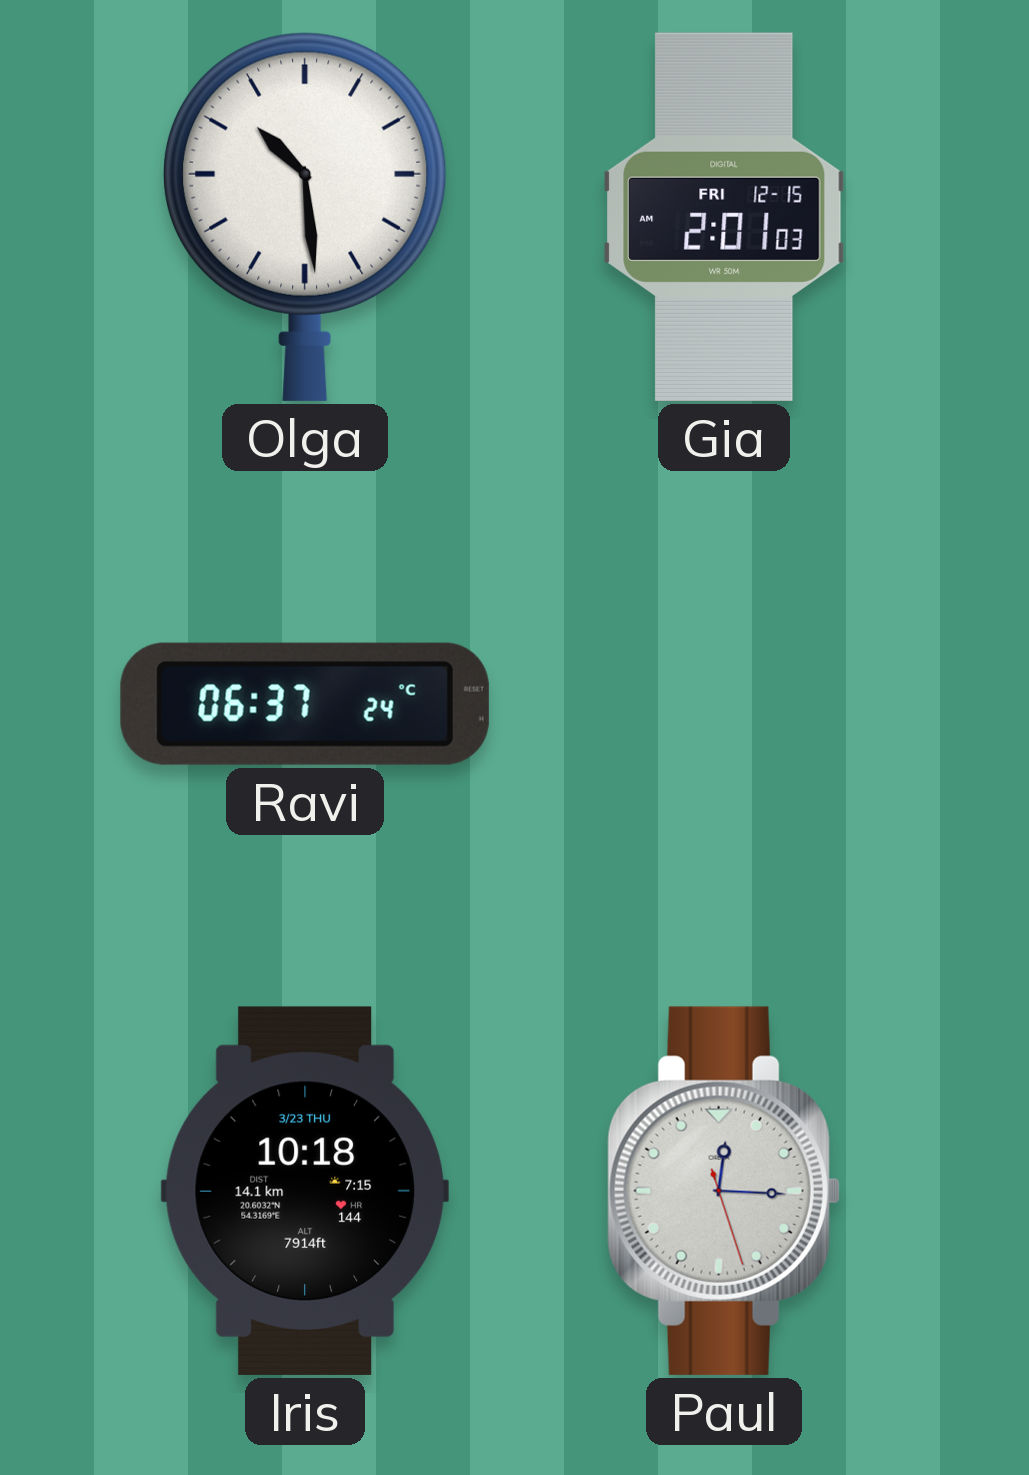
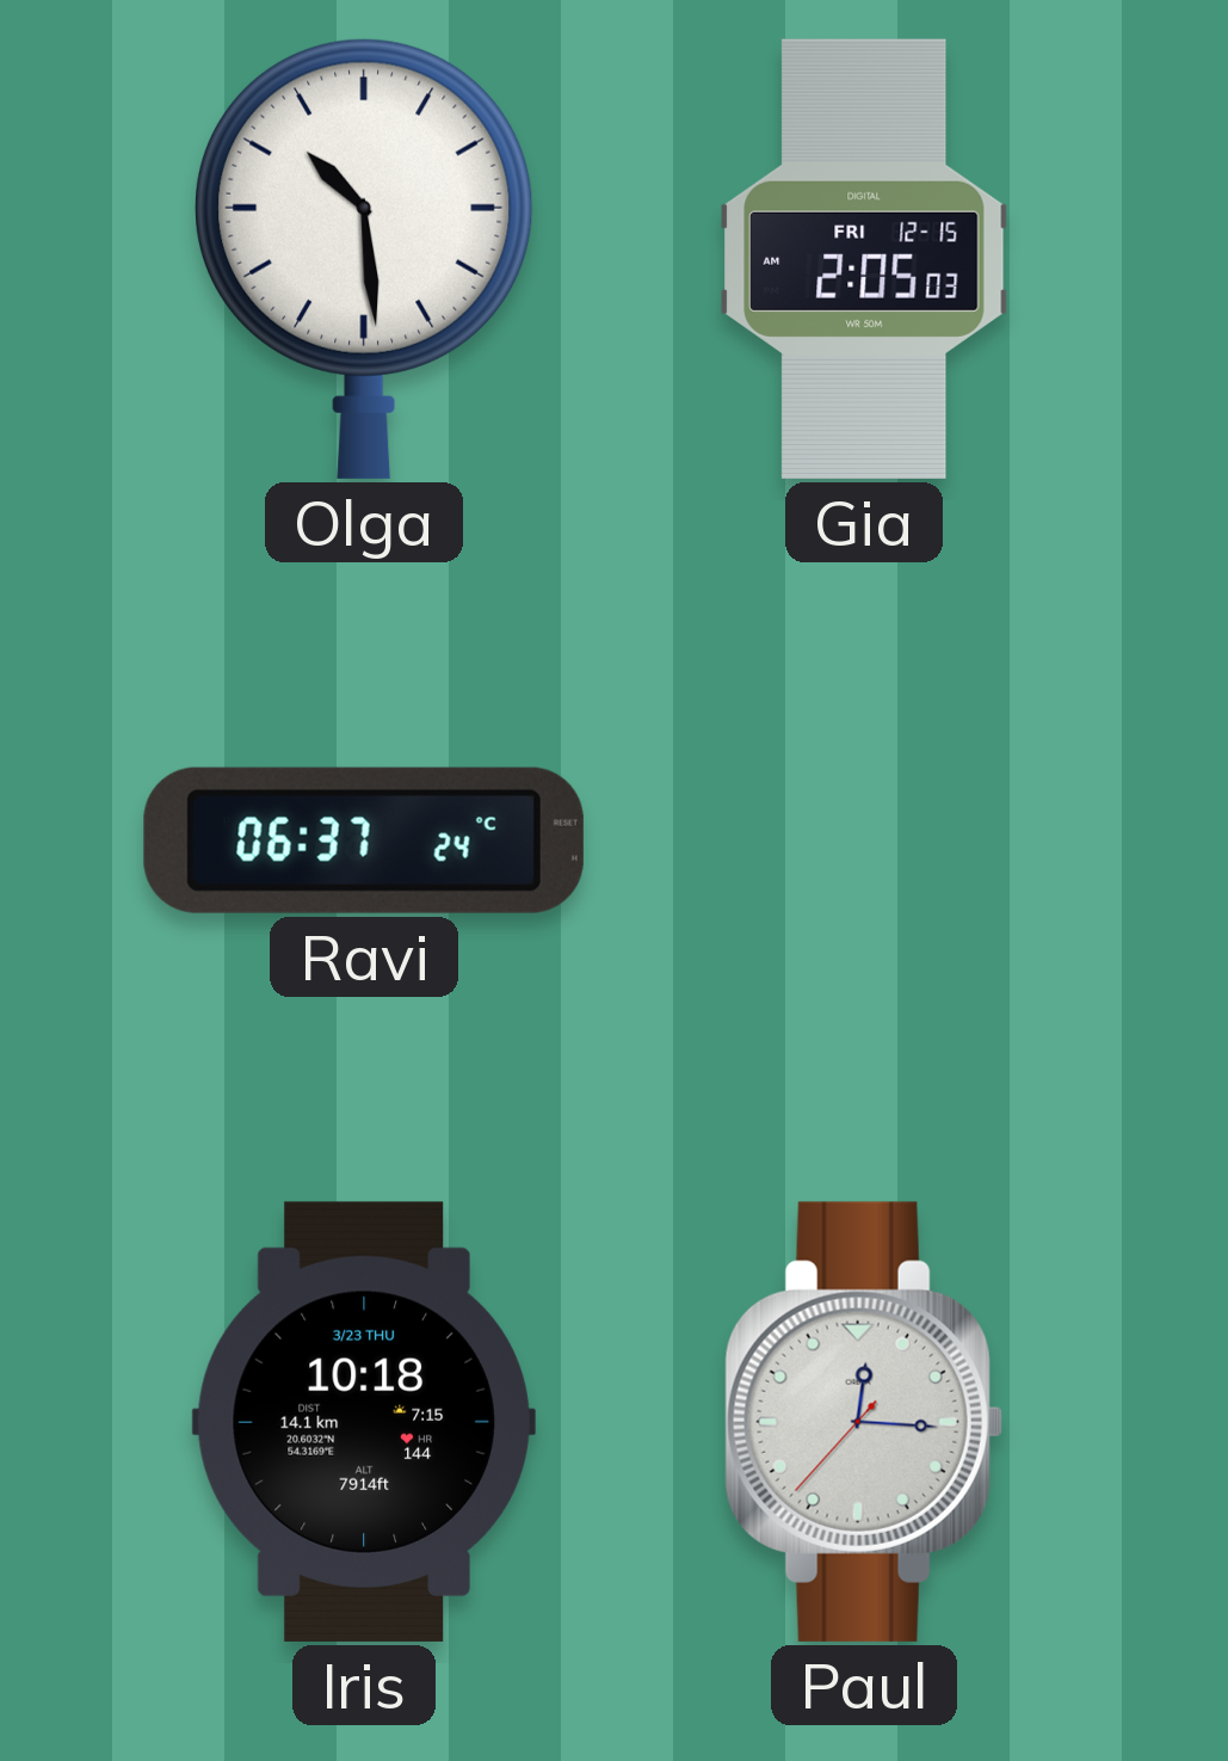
Gia: 2:01 -> 2:05 (865, 259)
Paul: 12:15:27 -> 12:15:37 (864, 1422)
